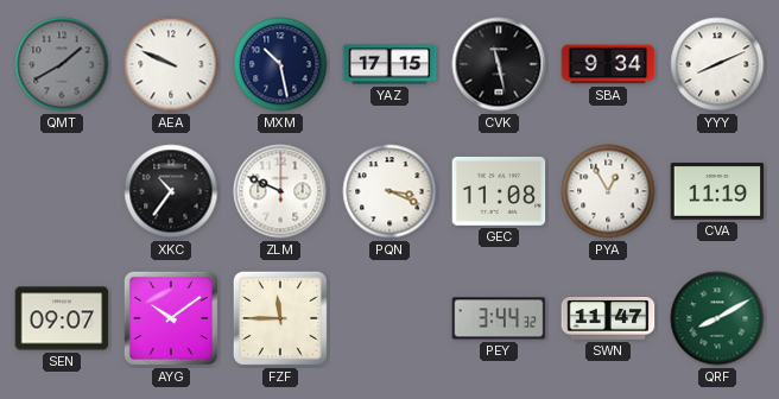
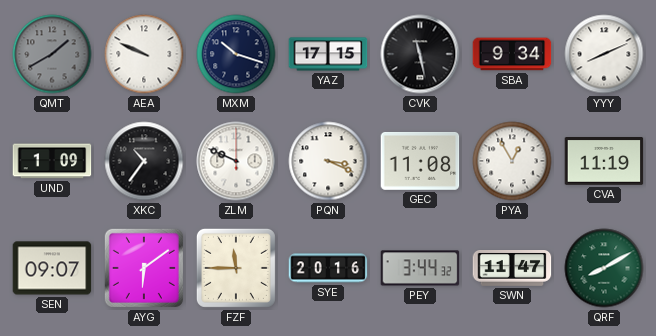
MXM: 10:28 -> 10:18 (236, 54)
UND: none -> 1:09 (52, 161)
AYG: 10:09 -> 6:09 (144, 268)
SYE: none -> 20:16 (328, 268)
